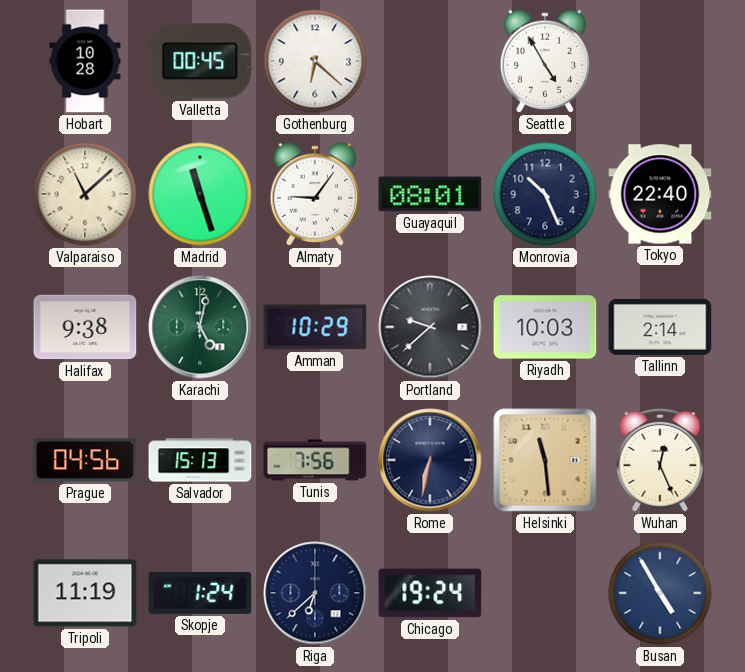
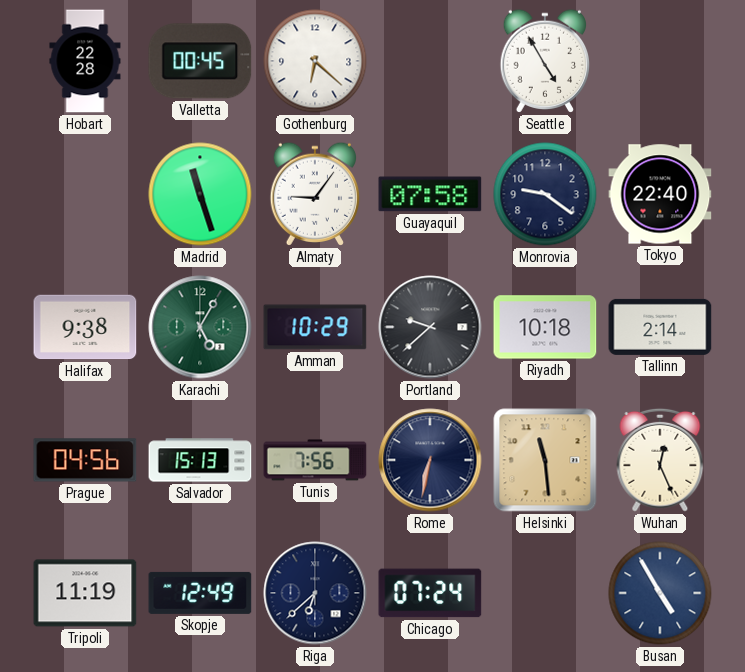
Hobart: 10:28 -> 22:28 (85, 61)
Valparaiso: 11:08 -> none (85, 194)
Guayaquil: 08:01 -> 07:58 (430, 194)
Monrovia: 10:26 -> 9:21 (545, 194)
Karachi: 5:02 -> 5:05 (200, 327)
Riyadh: 10:03 -> 10:18 (545, 327)
Skopje: 1:24 -> 12:49 (200, 593)
Chicago: 19:24 -> 07:24 (430, 593)
